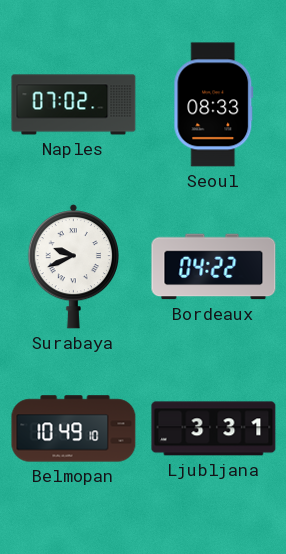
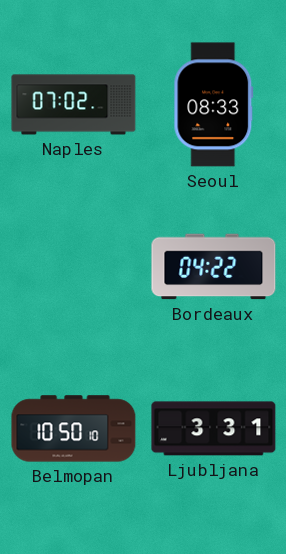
Surabaya: 9:41 -> none (73, 266)
Belmopan: 10:49 -> 10:50 (74, 429)
